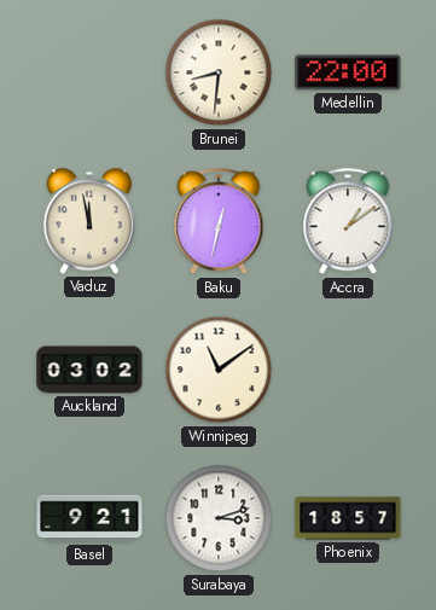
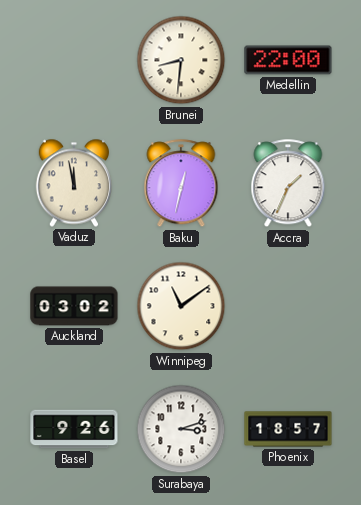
Accra: 1:09 -> 1:34 (288, 184)
Basel: 9:21 -> 9:26 (74, 429)
